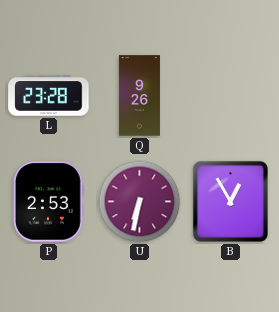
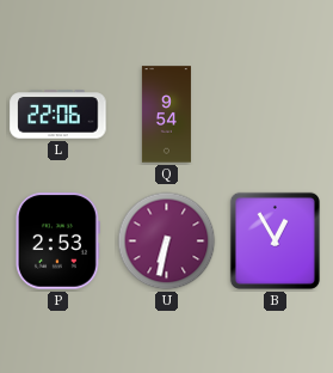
L: 23:28 -> 22:06 (58, 115)
Q: 9:26 -> 9:54 (166, 115)
